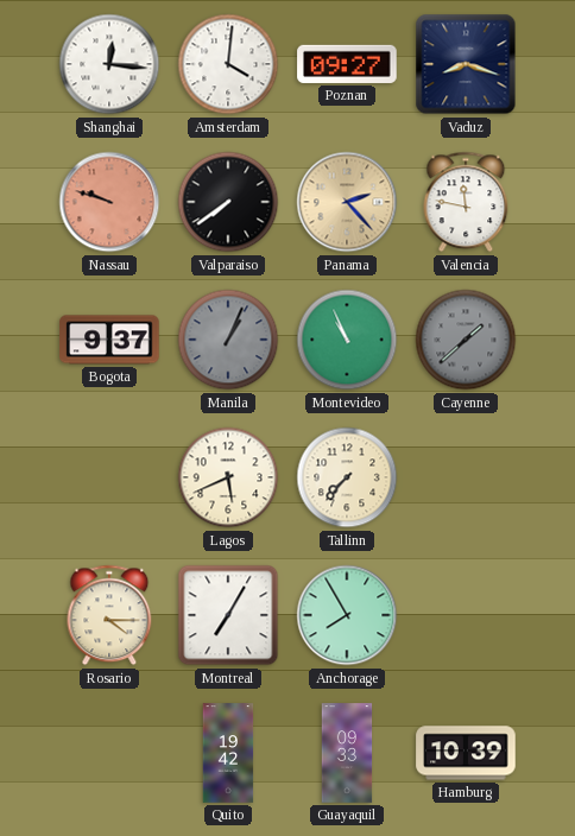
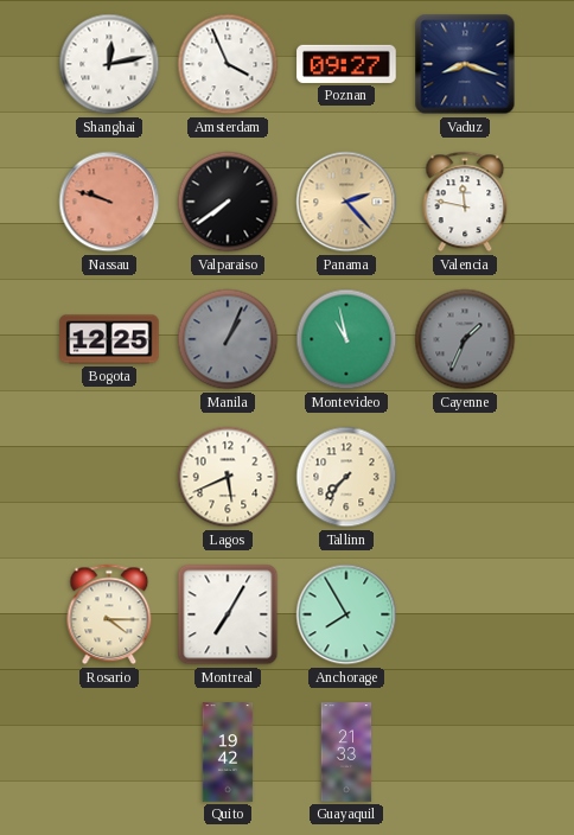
Shanghai: 12:16 -> 12:13 (109, 64)
Amsterdam: 4:01 -> 3:56 (228, 64)
Bogota: 9:37 -> 12:25 (109, 339)
Montevideo: 10:56 -> 10:58 (346, 339)
Cayenne: 1:38 -> 1:34 (465, 339)
Guayaquil: 09:33 -> 21:33 (346, 752)
Hamburg: 10:39 -> none (466, 753)
